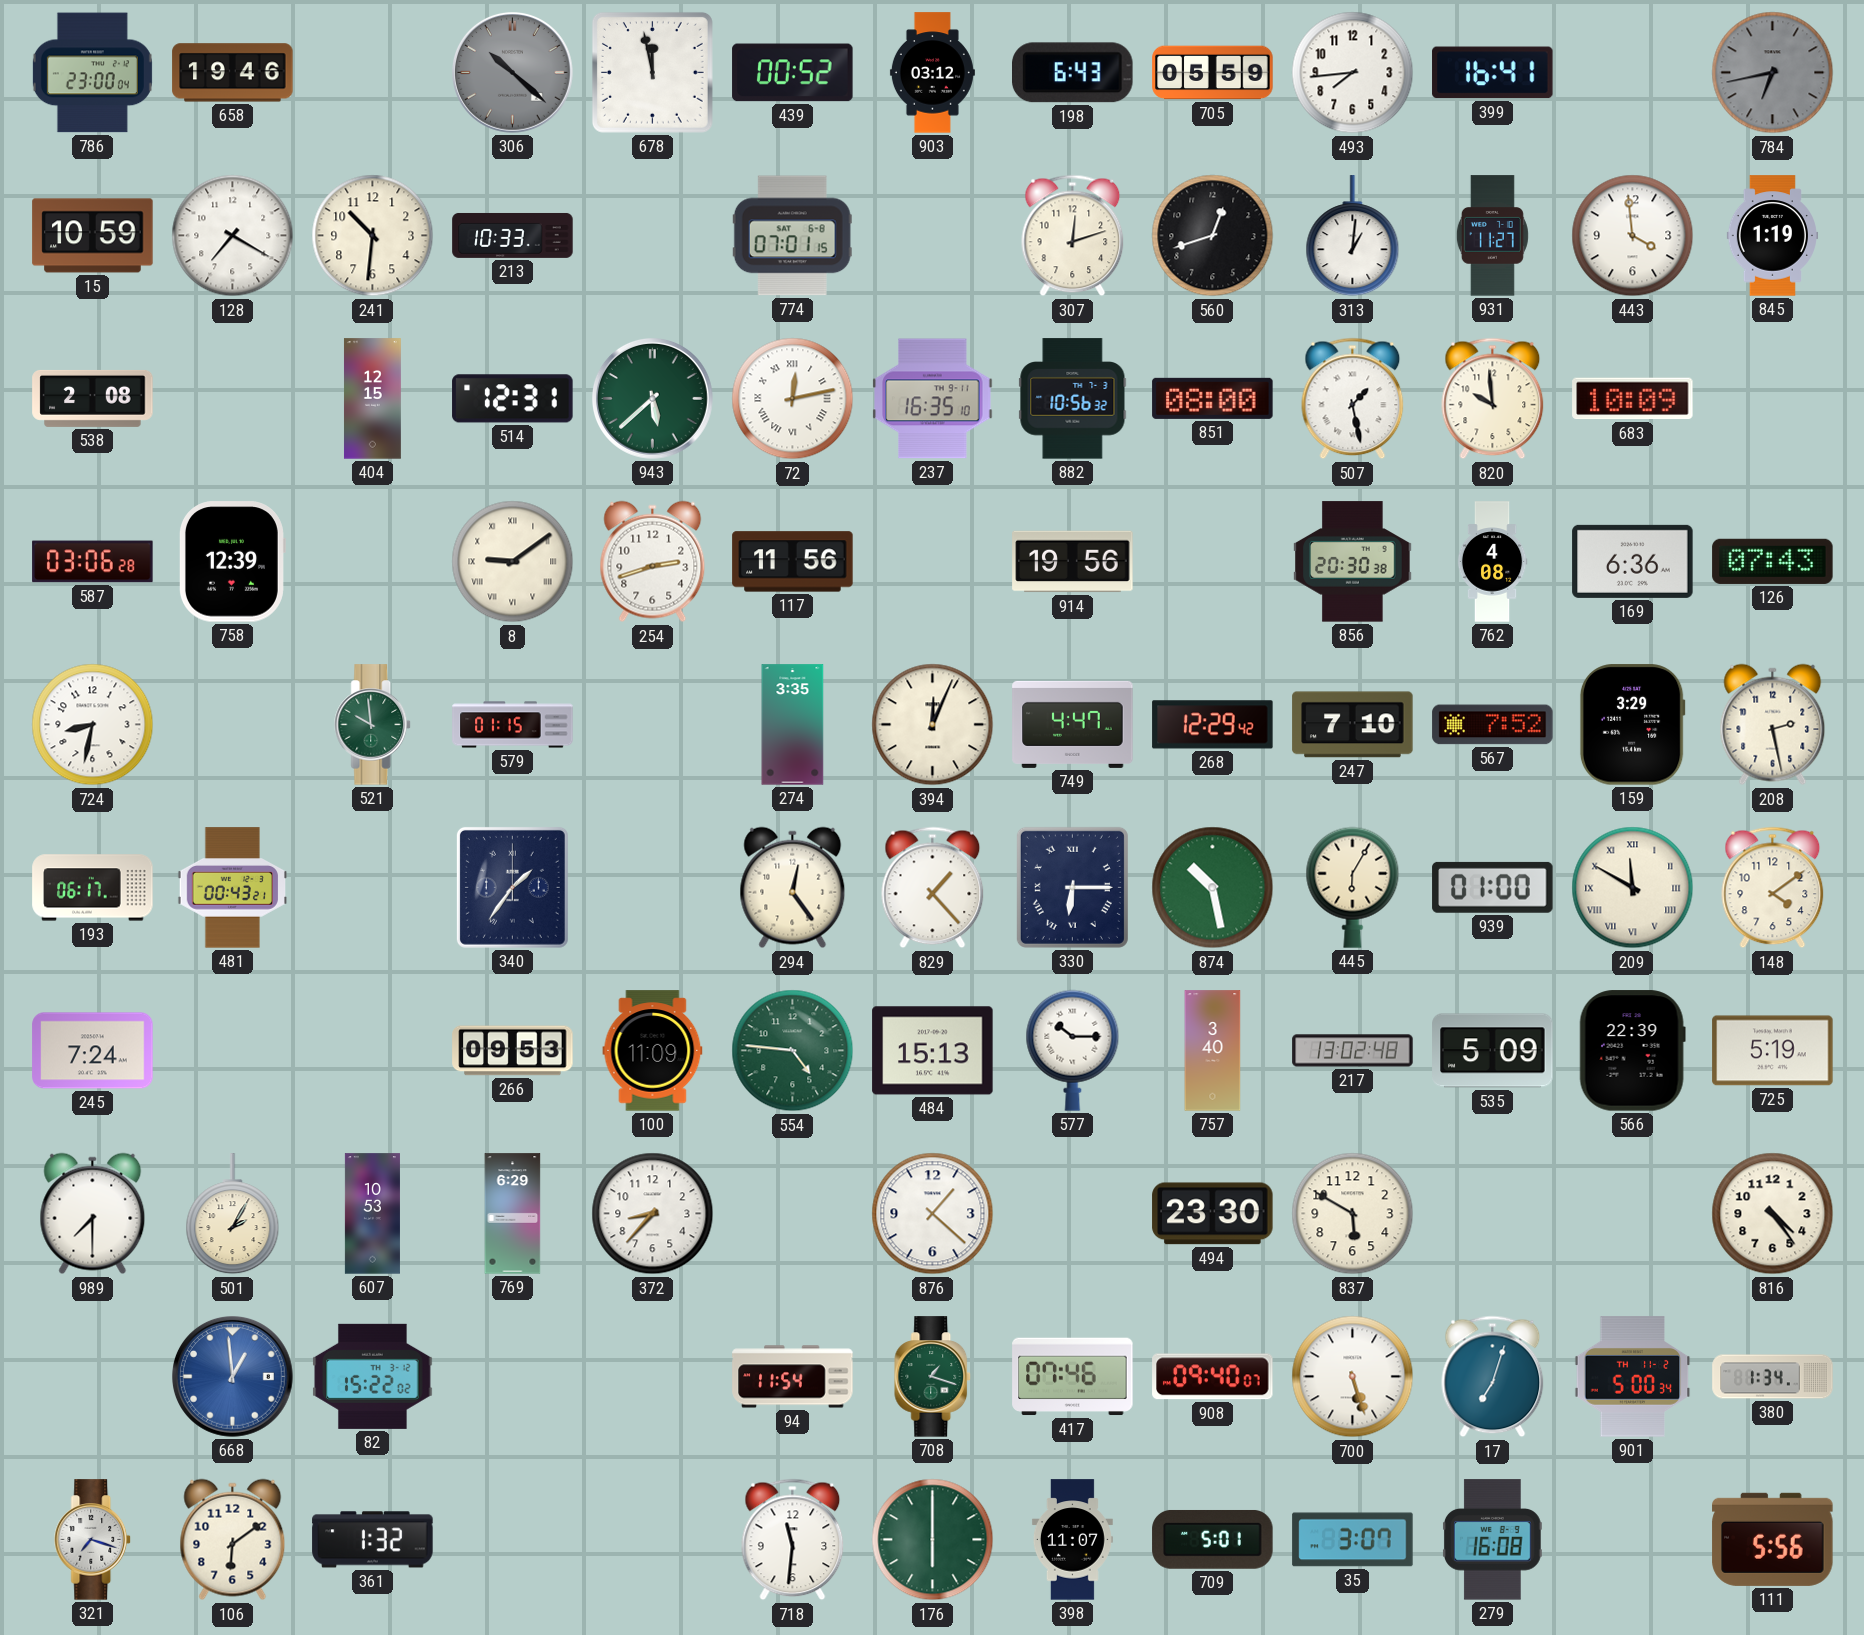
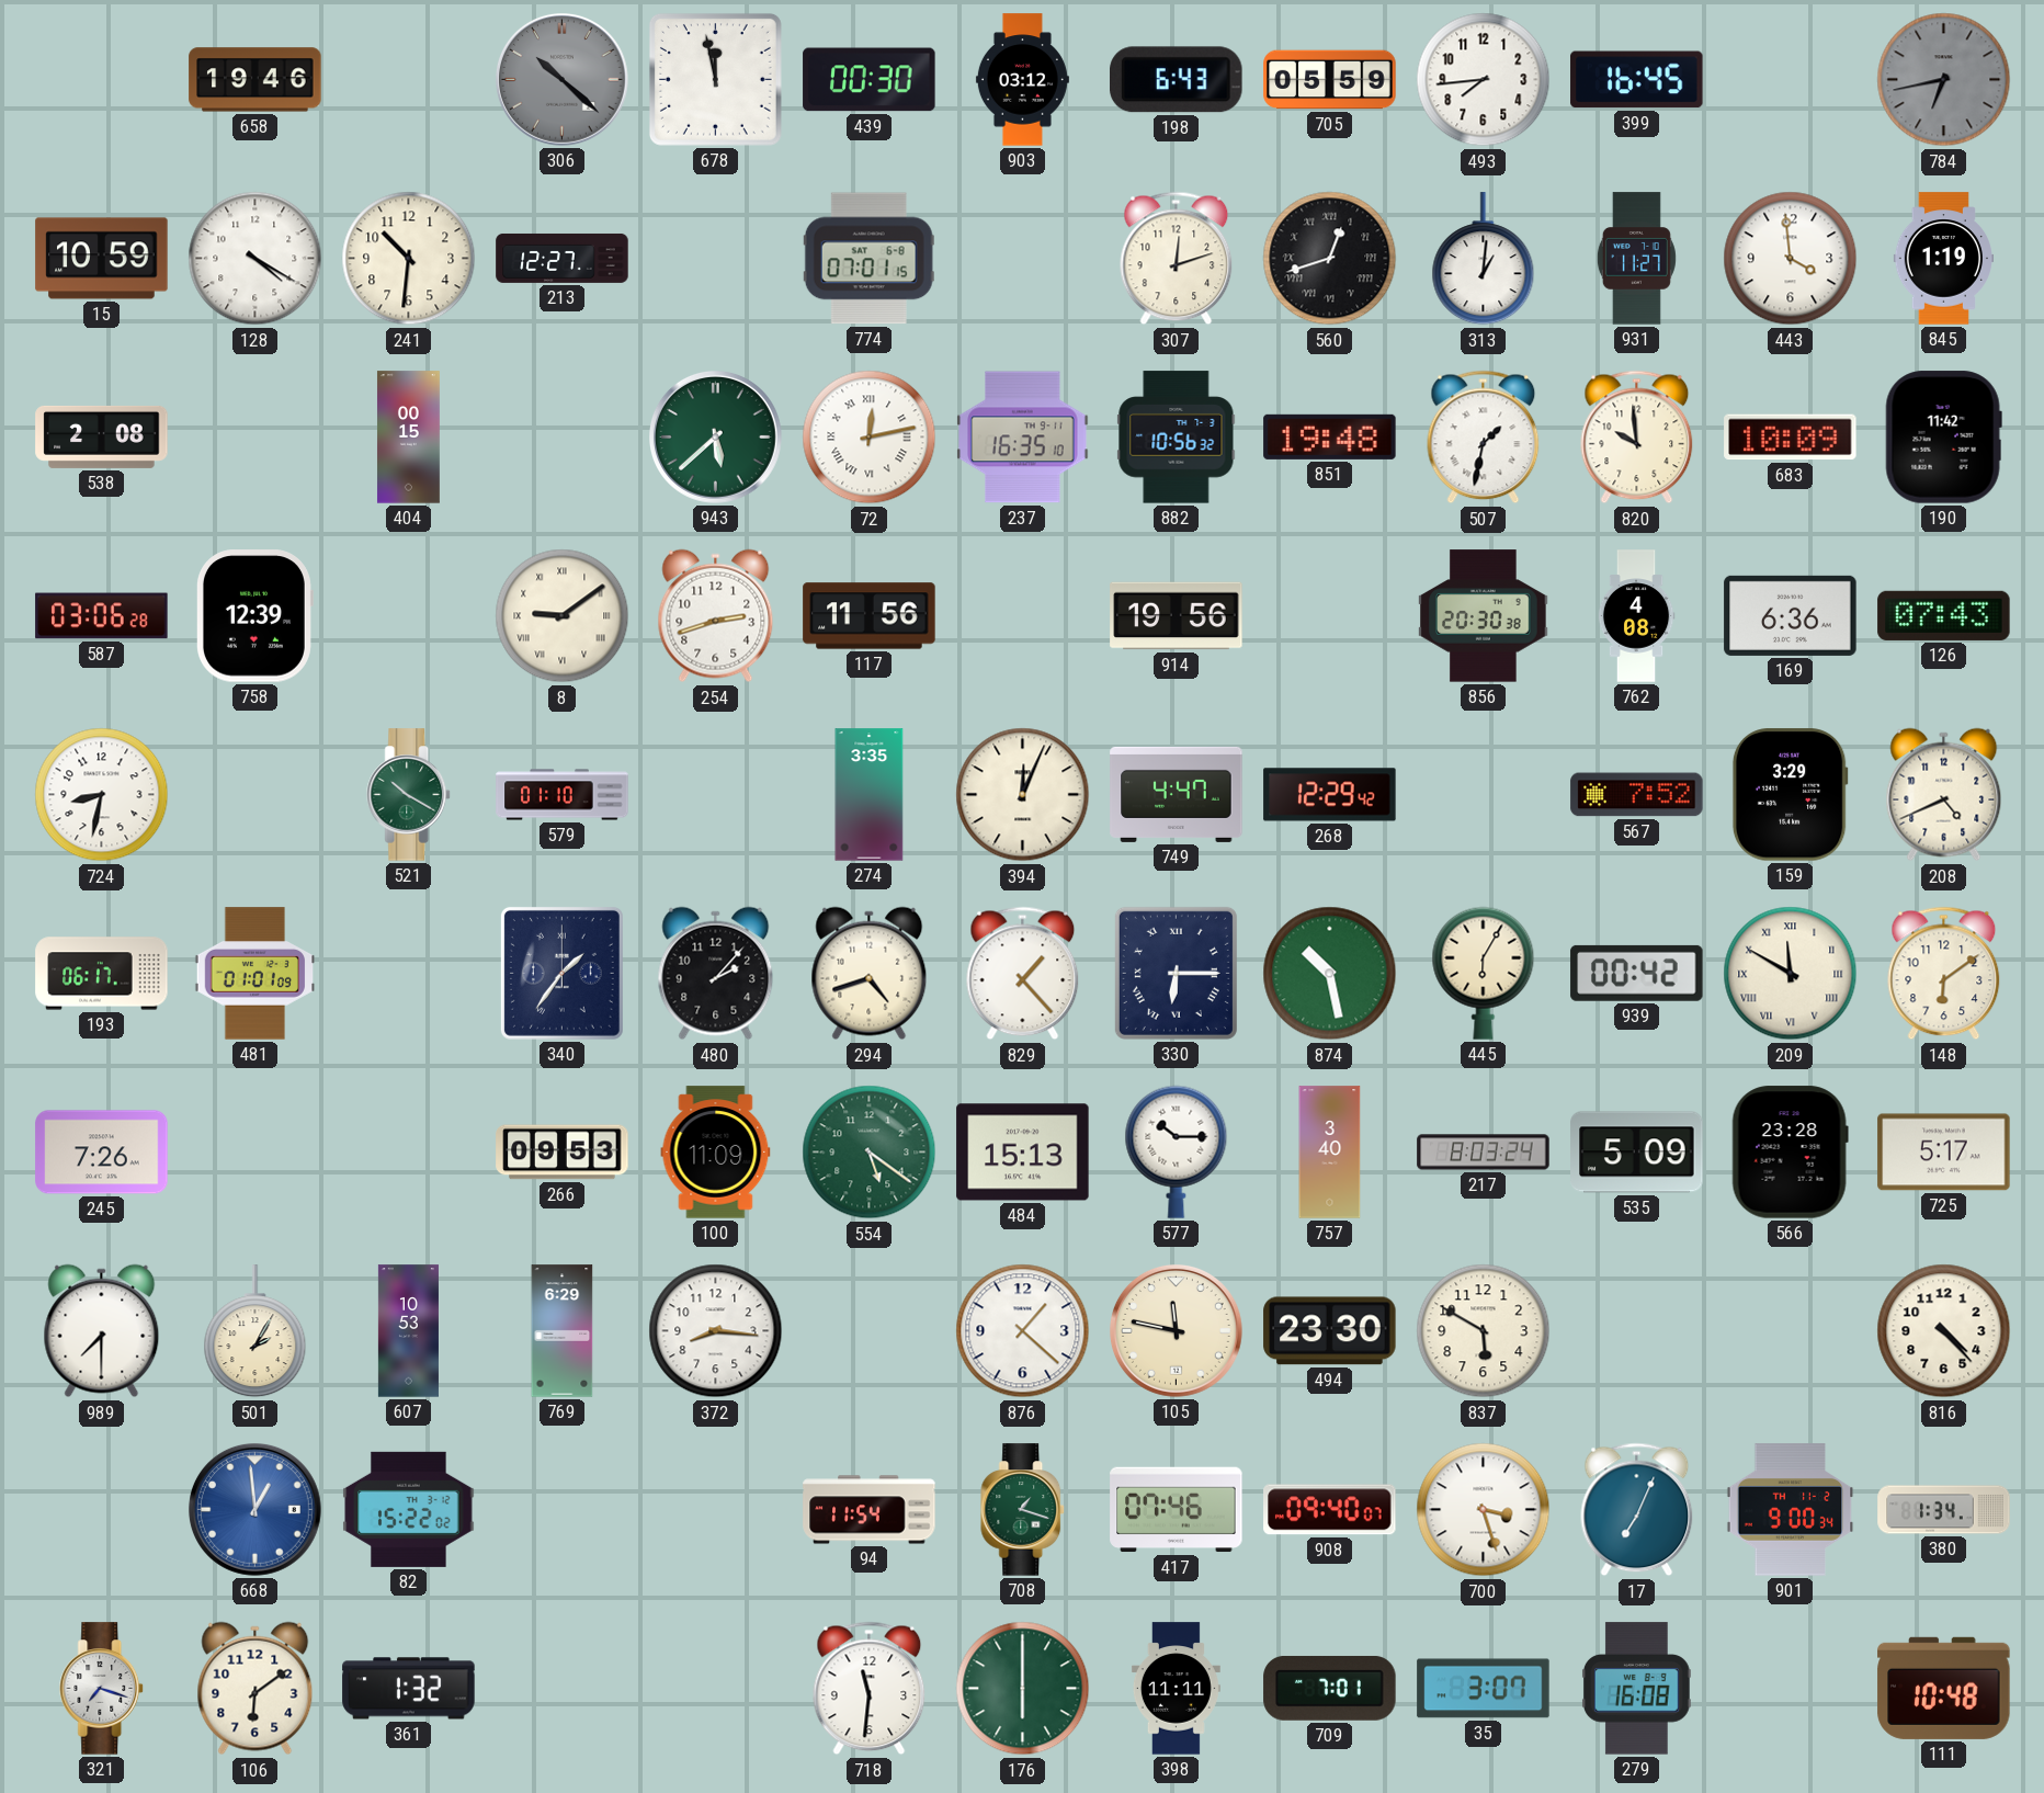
786: 23:00 -> none (92, 73)
439: 00:52 -> 00:30 (870, 80)
399: 16:41 -> 16:45 (1637, 80)
128: 7:20 -> 4:20 (256, 259)
213: 10:33 -> 12:27 (563, 258)
560 numerals: Arabic -> Roman (1330, 259)
404: 12:15 -> 00:15 (408, 438)
514: 12:31 -> none (513, 399)
851: 08:00 -> 19:48 (1330, 436)
507: 1:28 -> 1:32 (1484, 438)
190: none -> 11:42 (1943, 438)
521: 9:59 -> 10:20 (409, 795)
579: 01:15 -> 01:10 (563, 795)
247: 7:10 -> none (1353, 725)
208: 2:28 -> 4:41 (1944, 795)
481: 00:43 -> 01:01 (254, 974)
480: none -> 2:07 (716, 974)
294: 12:24 -> 4:42 (870, 974)
939: 01:00 -> 00:42 (1637, 973)
148: 4:09 -> 6:09 (1944, 974)
245: 7:24 -> 7:26 (102, 1153)
554: 4:46 -> 5:21 (870, 1153)
217: 13:02 -> 8:03 (1484, 1153)
566: 22:39 -> 23:28 (1790, 1153)
725: 5:19 -> 5:17 (1944, 1153)
372: 8:37 -> 8:16 (716, 1331)
105: none -> 11:47 (1177, 1331)
816: 4:24 -> 4:23 (1944, 1331)
700: 5:27 -> 3:27 (1484, 1510)
17: 7:03 -> 7:04 (1637, 1510)
901: 5:00 -> 9:00 (1791, 1510)
398: 11:07 -> 11:11 (1176, 1689)
709: 5:01 -> 7:01 (1330, 1688)
111: 5:56 -> 10:48 (1944, 1688)
